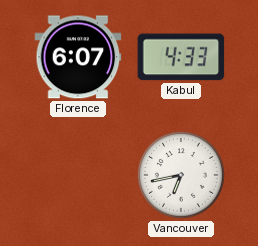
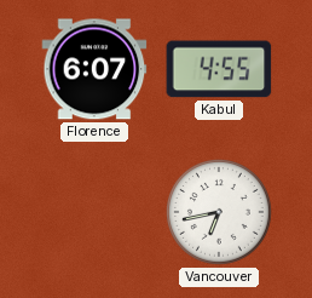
Kabul: 4:33 -> 4:55 (219, 69)
